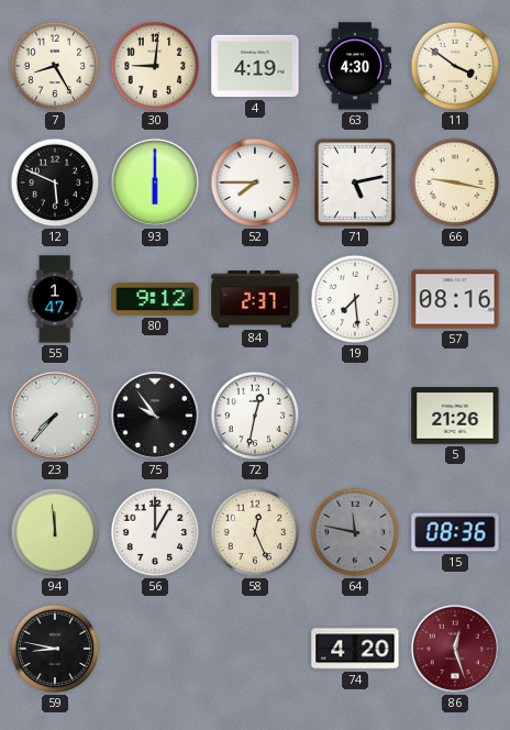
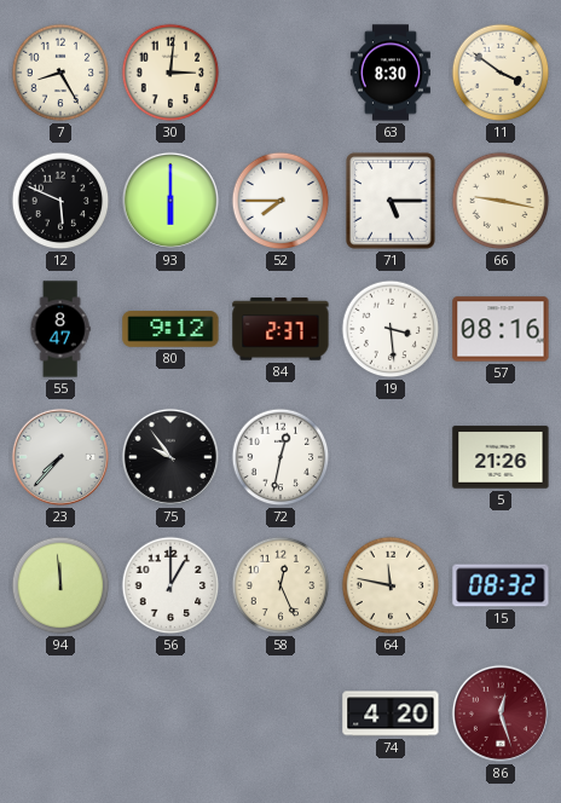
30: 9:01 -> 3:01 (170, 73)
4: 4:19 -> none (255, 66)
63: 4:30 -> 8:30 (391, 73)
71: 5:13 -> 5:15 (391, 201)
55: 1:47 -> 8:47 (60, 329)
19: 7:29 -> 3:29 (391, 329)
64 dial: grey -> cream (391, 585)
15: 08:36 -> 08:32 (501, 585)
59: 8:47 -> none (55, 649)
